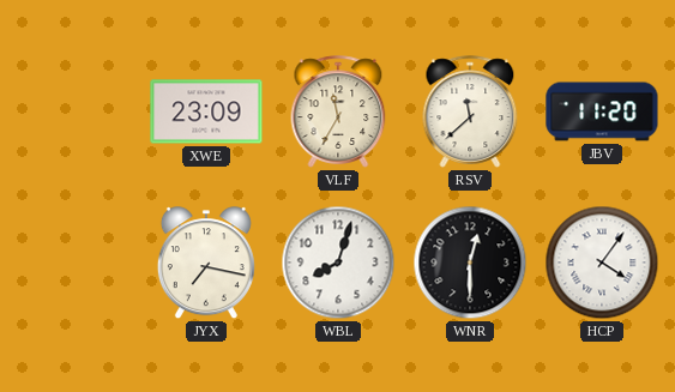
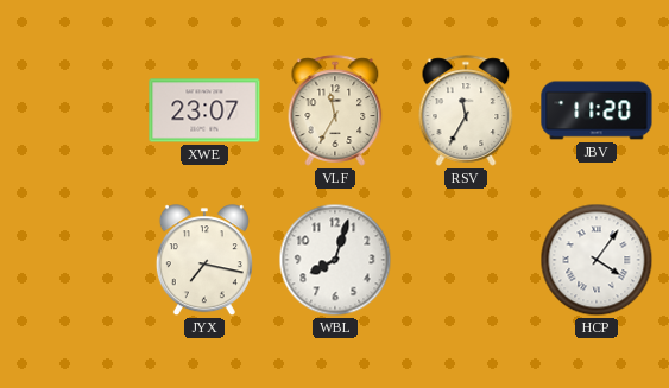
XWE: 23:09 -> 23:07 (204, 110)
RSV: 11:38 -> 11:35 (466, 110)
WNR: 12:30 -> none (470, 263)
